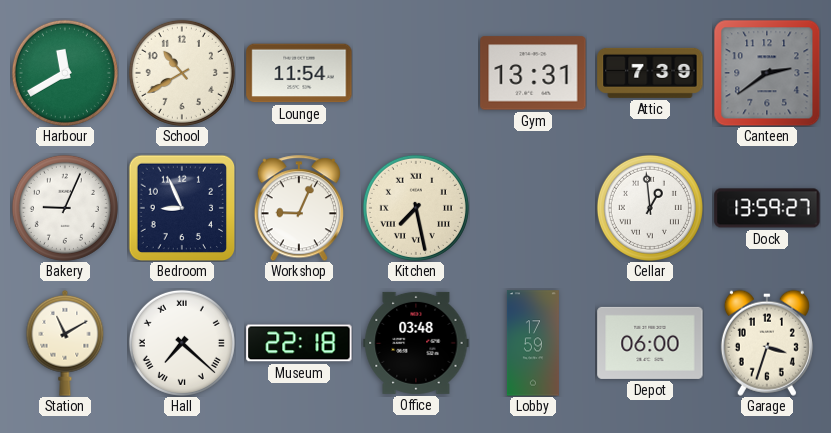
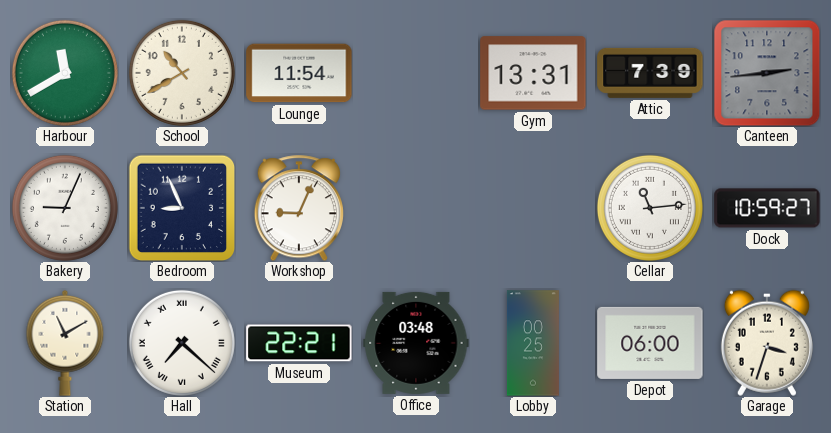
Canteen: 2:39 -> 2:44 (767, 73)
Kitchen: 7:28 -> none (416, 208)
Cellar: 12:59 -> 11:14 (650, 208)
Dock: 13:59 -> 10:59 (767, 208)
Museum: 22:18 -> 22:21 (299, 343)
Lobby: 17:59 -> 00:25 (533, 343)
